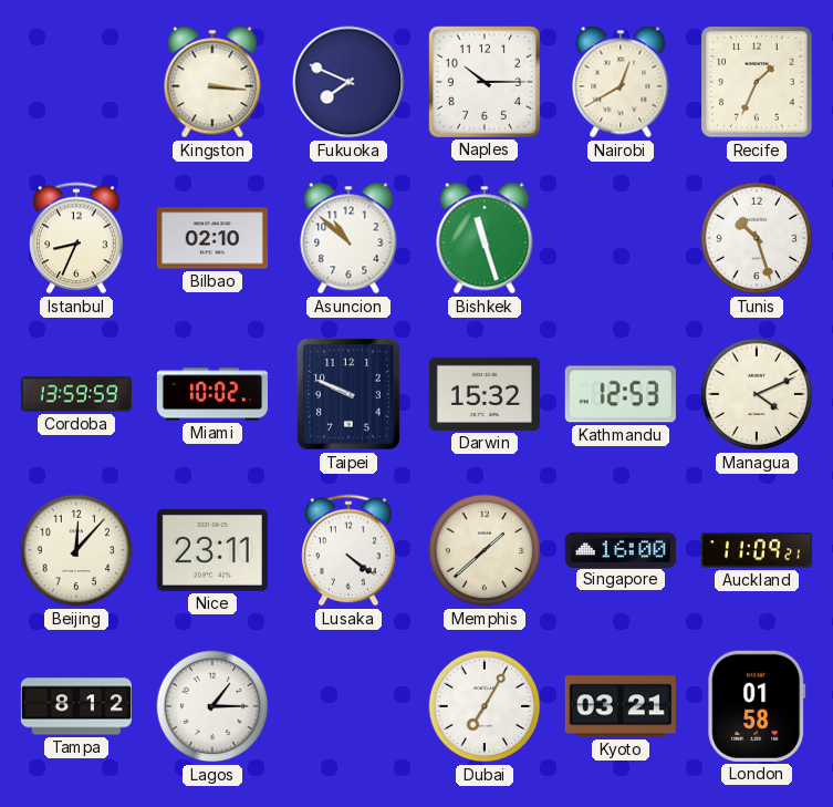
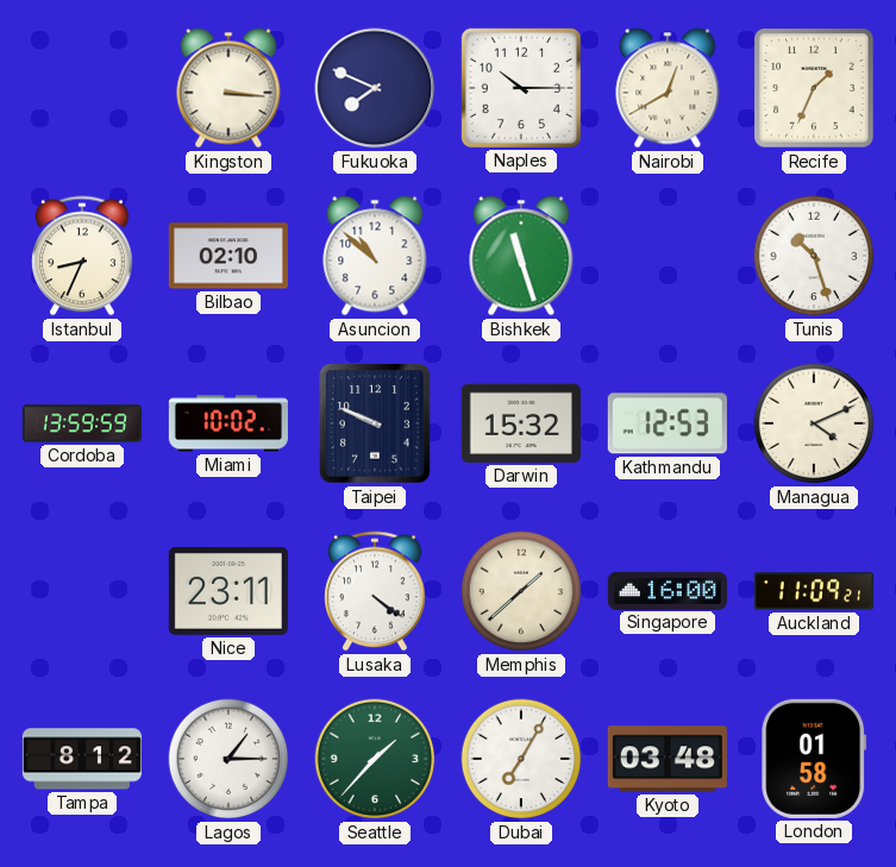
Beijing: 12:07 -> none (76, 550)
Seattle: none -> 1:37 (375, 759)
Kyoto: 03:21 -> 03:48 (668, 759)
